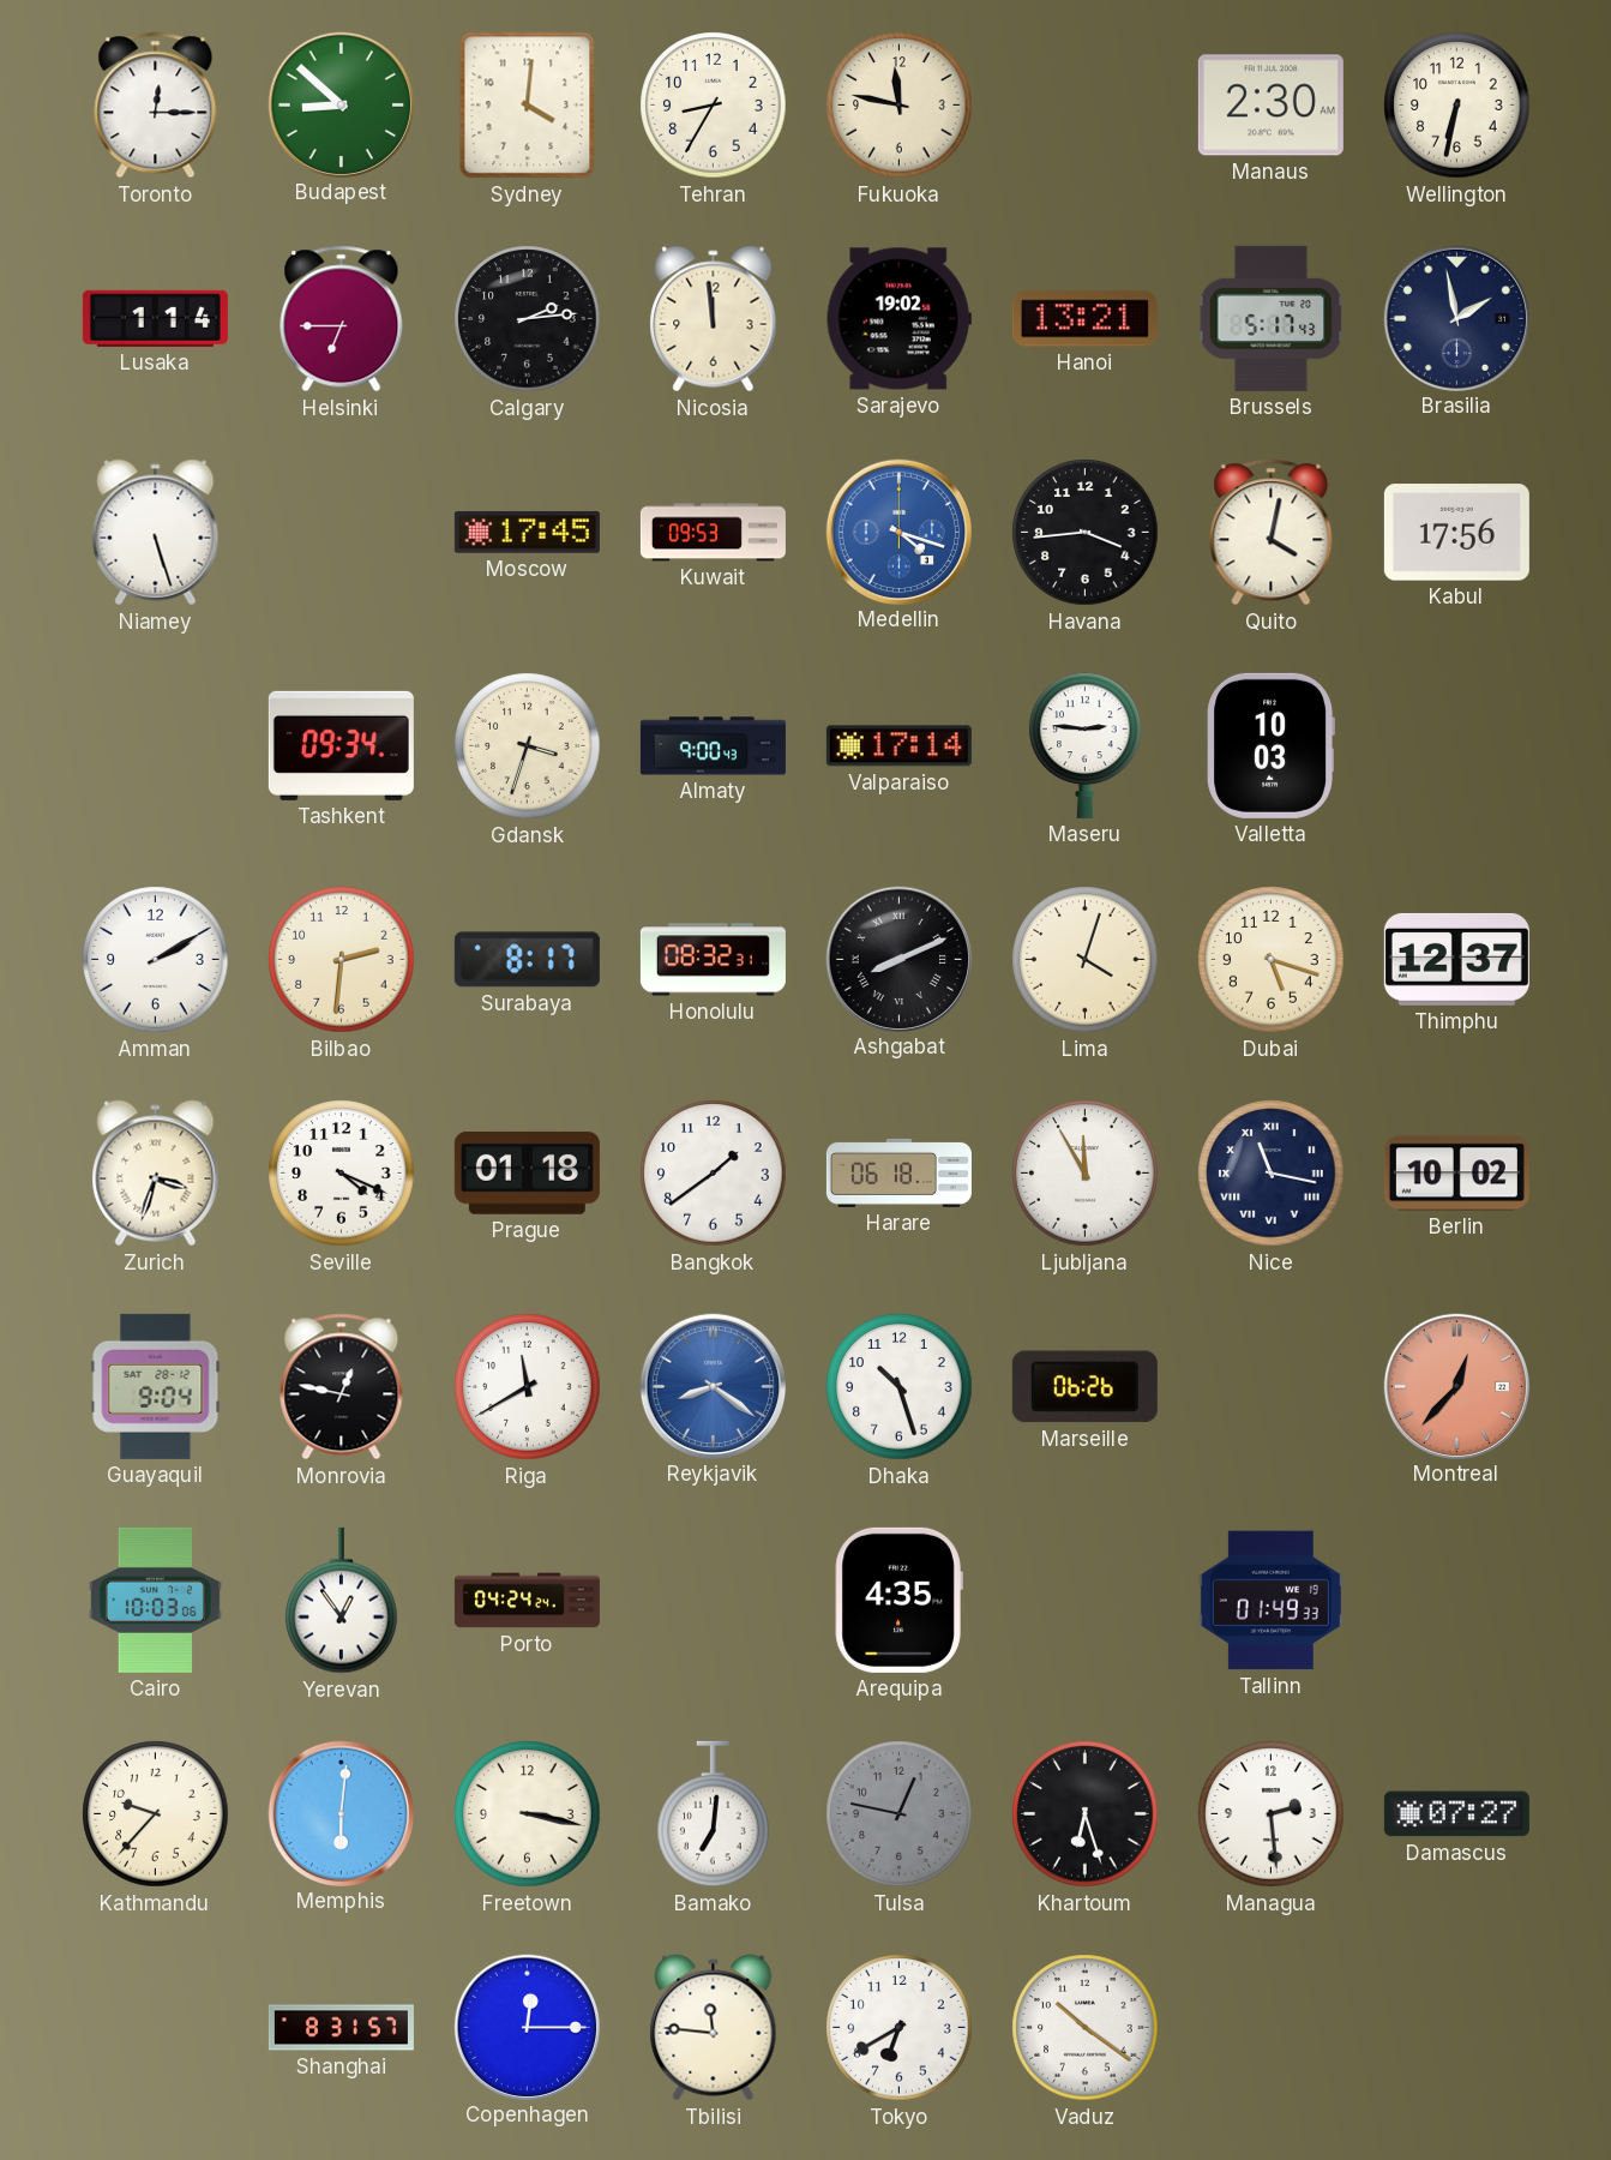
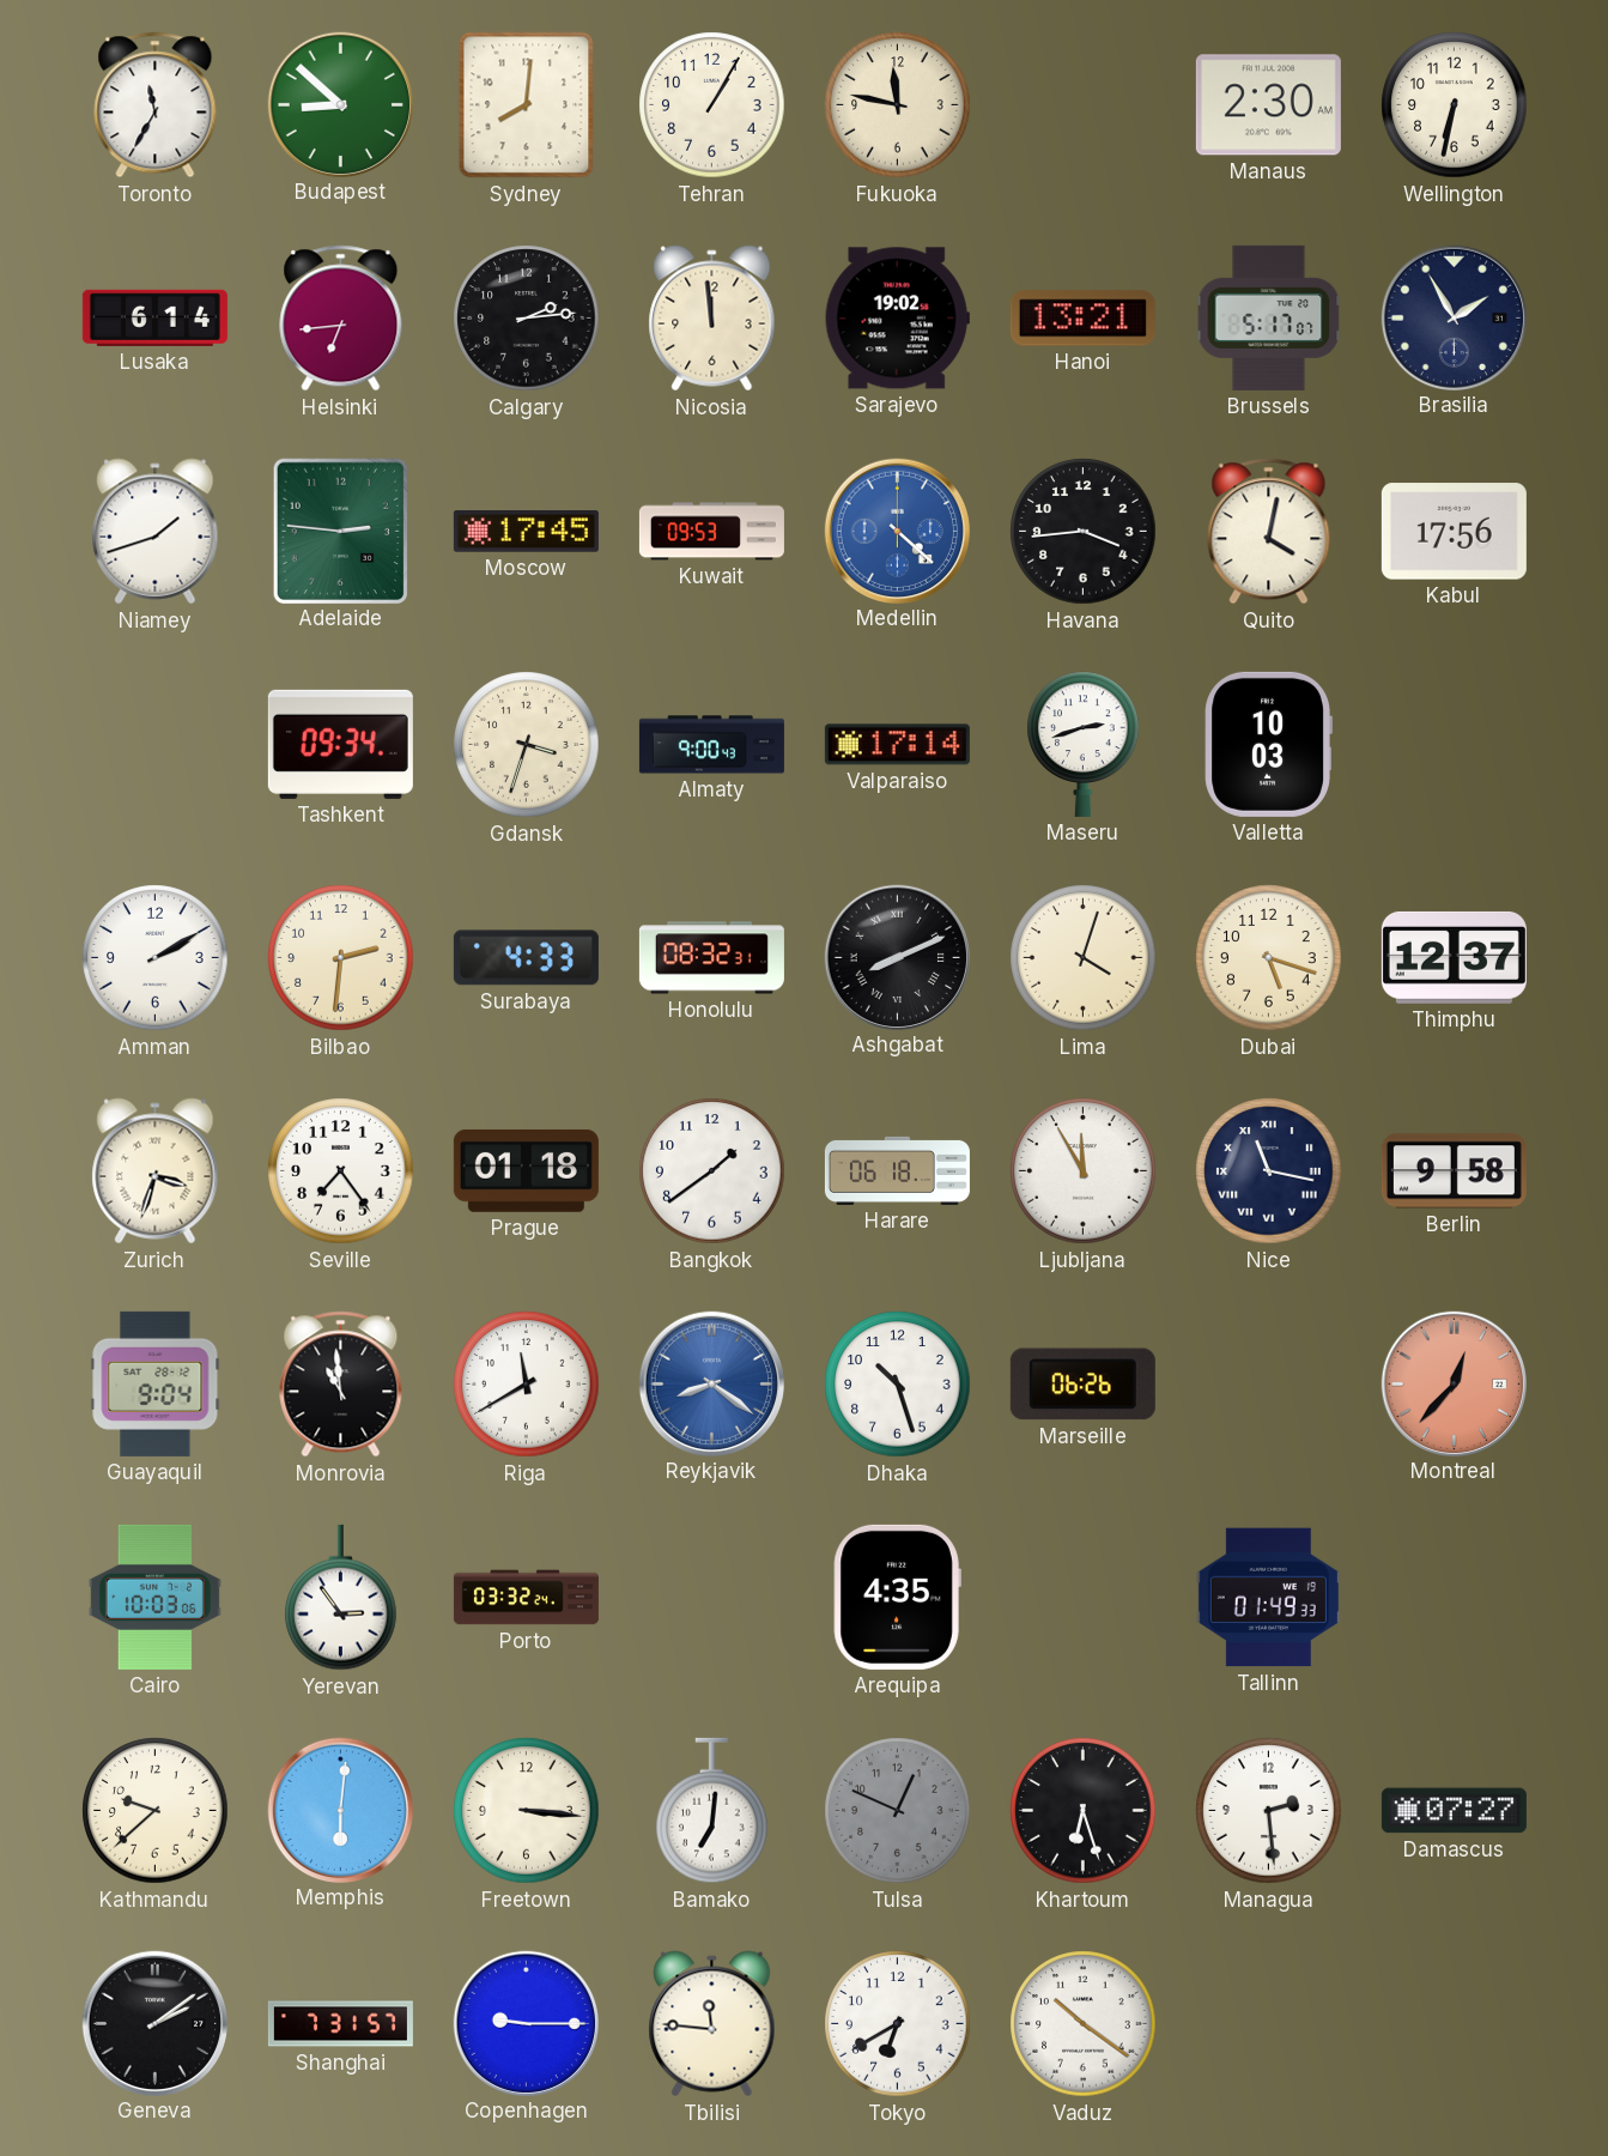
Toronto: 12:15 -> 11:35 (156, 105)
Sydney: 4:01 -> 8:01 (527, 105)
Tehran: 8:35 -> 1:05 (712, 105)
Lusaka: 1:14 -> 6:14 (154, 317)
Helsinki: 6:45 -> 6:44 (341, 319)
Brussels: 5:17:43 -> 5:17:07 (1269, 317)
Brasilia: 1:58 -> 1:55 (1454, 317)
Niamey: 5:27 -> 1:42 (156, 532)
Adelaide: none -> 2:46 (340, 531)
Medellin: 4:18 -> 4:22 (897, 531)
Maseru: 2:46 -> 2:42 (1084, 744)
Surabaya: 8:17 -> 4:33 (526, 958)
Seville: 4:19 -> 7:24 (341, 1171)
Berlin: 10:02 -> 9:58 (1454, 1171)
Monrovia: 12:47 -> 10:59 (341, 1385)
Yerevan: 12:54 -> 2:54 (341, 1598)
Porto: 04:24 -> 03:32 (526, 1598)
Kathmandu: 9:37 -> 9:38 (156, 1811)
Freetown: 3:17 -> 3:16 (527, 1811)
Tulsa: 12:47 -> 12:49 (898, 1811)
Geneva: none -> 2:09 (154, 2023)
Shanghai: 8:31 -> 7:31 (340, 2024)
Copenhagen: 12:15 -> 9:15 (526, 2023)
